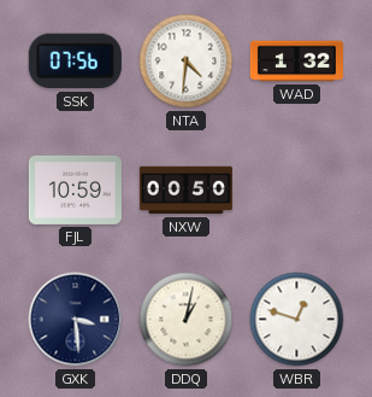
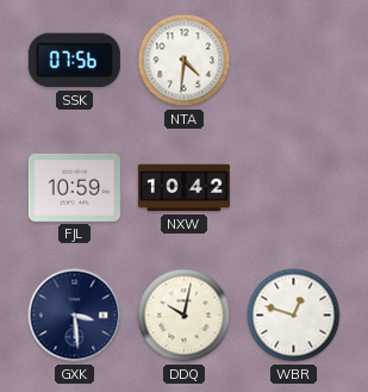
WAD: 1:32 -> none (296, 62)
NXW: 00:50 -> 10:42 (183, 188)
DDQ: 1:02 -> 10:02 (185, 316)
